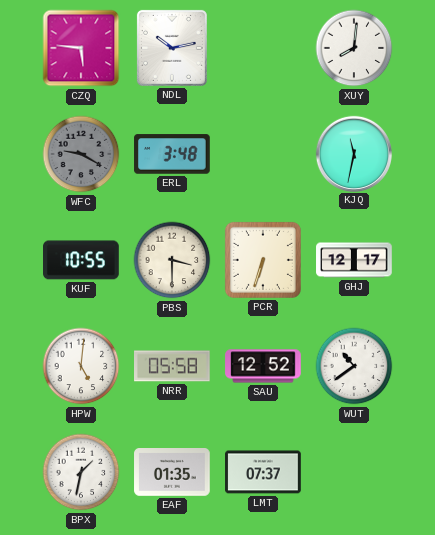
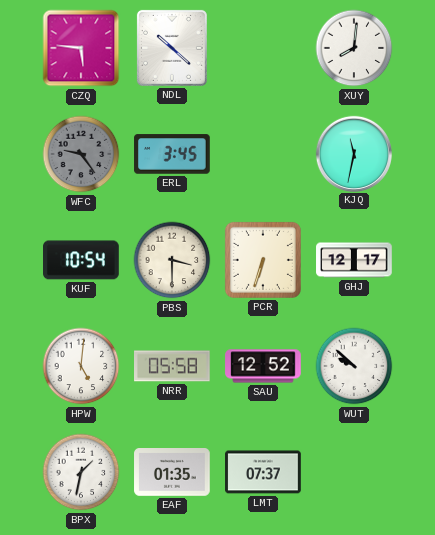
NDL: 10:13 -> 10:22 (172, 48)
WFC: 9:20 -> 9:24 (81, 154)
ERL: 3:48 -> 3:45 (172, 154)
KUF: 10:55 -> 10:54 (82, 260)
WUT: 10:39 -> 9:52 (354, 366)
